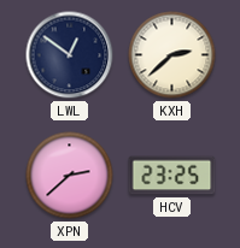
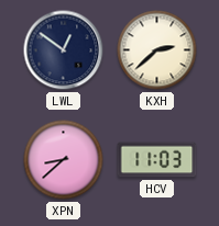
XPN: 2:38 -> 8:38 (64, 160)
HCV: 23:25 -> 11:03 (157, 160)
